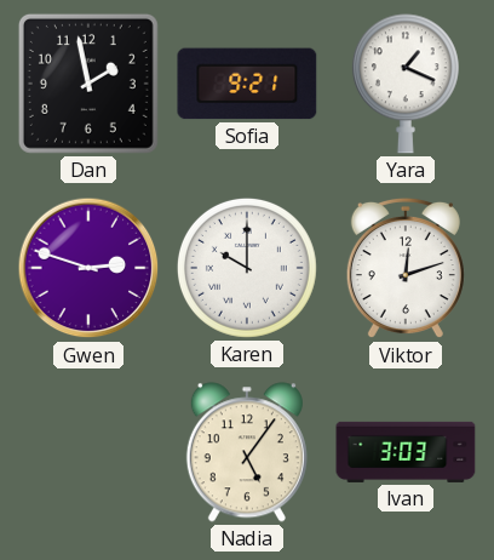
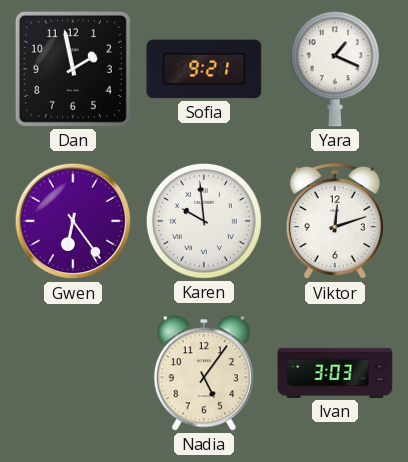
Gwen: 2:48 -> 6:24 (73, 221)
Karen: 10:00 -> 9:59 (204, 221)
